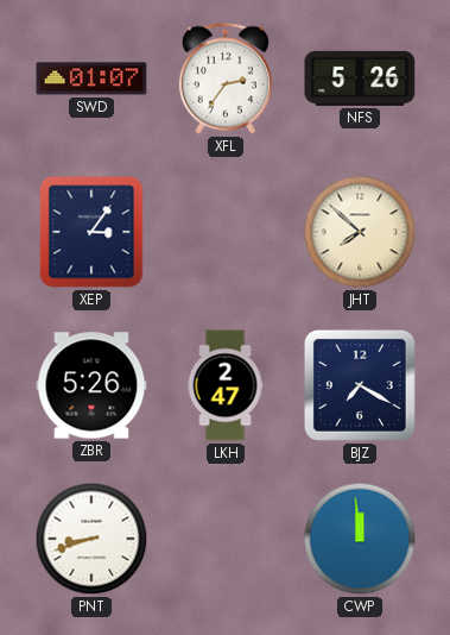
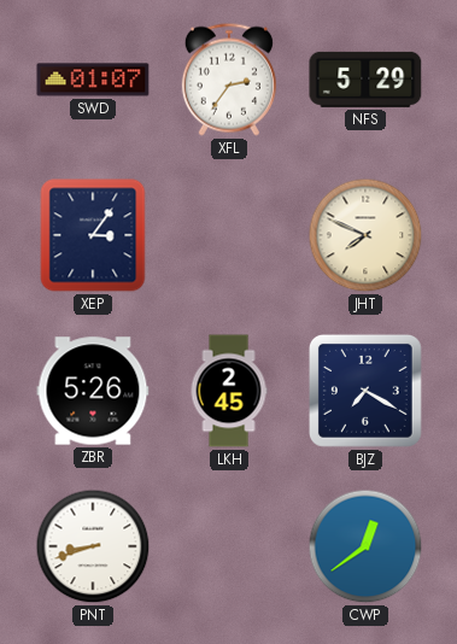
NFS: 5:26 -> 5:29 (365, 80)
JHT: 7:52 -> 7:49 (365, 235)
LKH: 2:47 -> 2:45 (229, 391)
CWP: 11:59 -> 12:39 (365, 546)
